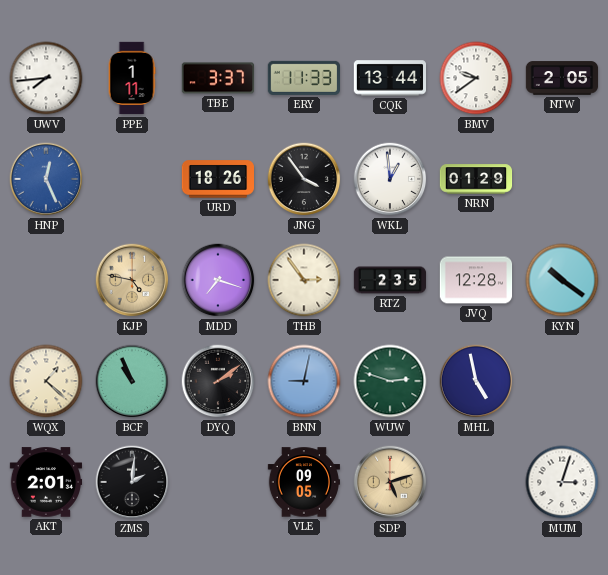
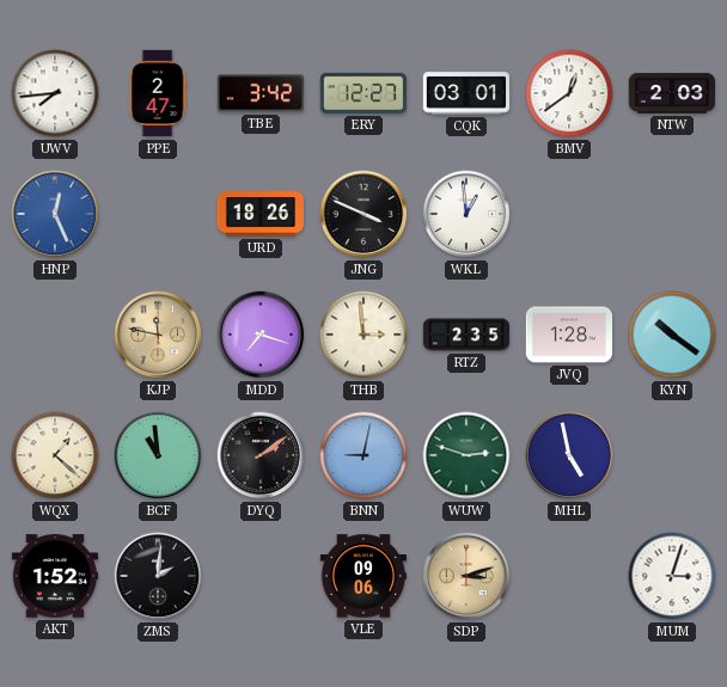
PPE: 1:11 -> 2:47 (158, 93)
TBE: 3:37 -> 3:42 (261, 93)
ERY: 11:33 -> 12:27 (362, 93)
CQK: 13:44 -> 03:01 (466, 93)
BMV: 9:39 -> 12:39 (569, 93)
NTW: 2:05 -> 2:03 (672, 93)
JNG: 3:54 -> 3:49 (363, 214)
NRN: 01:29 -> none (476, 179)
KJP: 4:47 -> 11:47 (158, 335)
THB: 2:54 -> 2:59 (363, 335)
JVQ: 12:28 -> 1:28 (569, 335)
BCF: 10:56 -> 10:59 (158, 455)
AKT: 2:01 -> 1:52 (55, 576)
VLE: 09:05 -> 09:06 (363, 576)
SDP: 5:12 -> 3:12 (466, 576)
